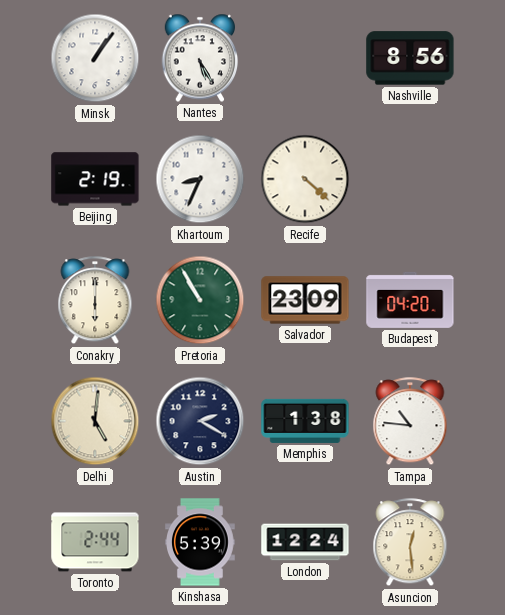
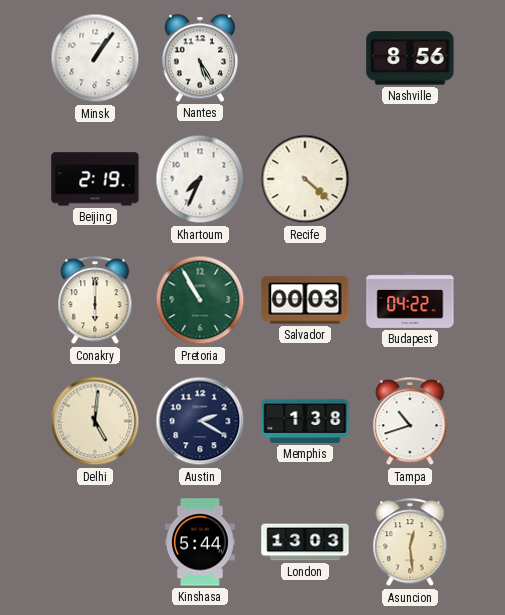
Khartoum: 8:34 -> 7:34 (200, 179)
Salvador: 23:09 -> 00:03 (305, 300)
Budapest: 04:20 -> 04:22 (410, 300)
Tampa: 10:46 -> 10:42 (410, 422)
Toronto: 2:44 -> none (95, 542)
Kinshasa: 5:39 -> 5:44 (201, 542)
London: 12:24 -> 13:03 (305, 542)
